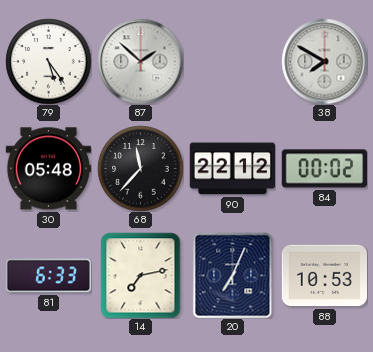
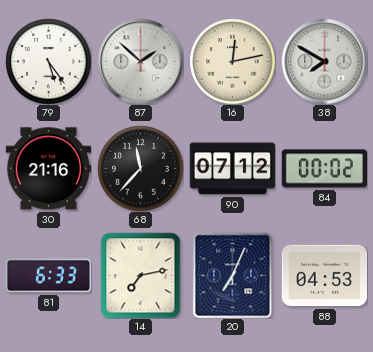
16: none -> 12:13 (232, 61)
30: 05:48 -> 21:16 (48, 169)
90: 22:12 -> 07:12 (232, 169)
88: 10:53 -> 04:53 (324, 276)
